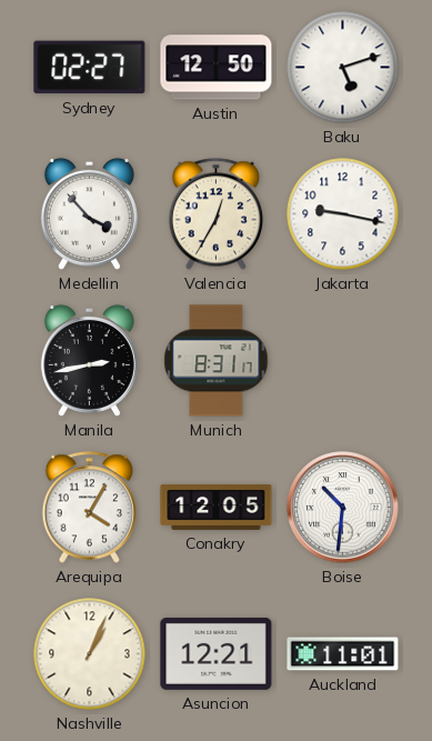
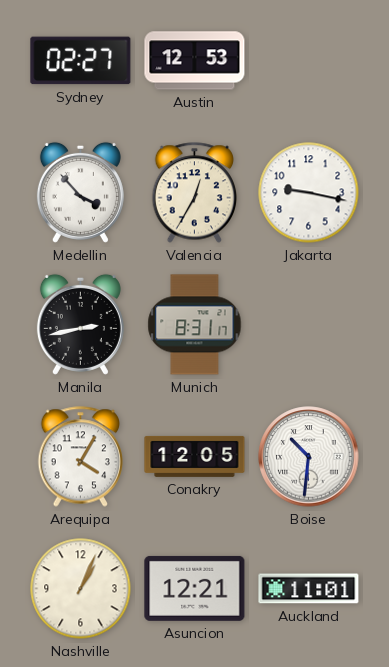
Austin: 12:50 -> 12:53 (195, 61)
Baku: 5:12 -> none (343, 68)
